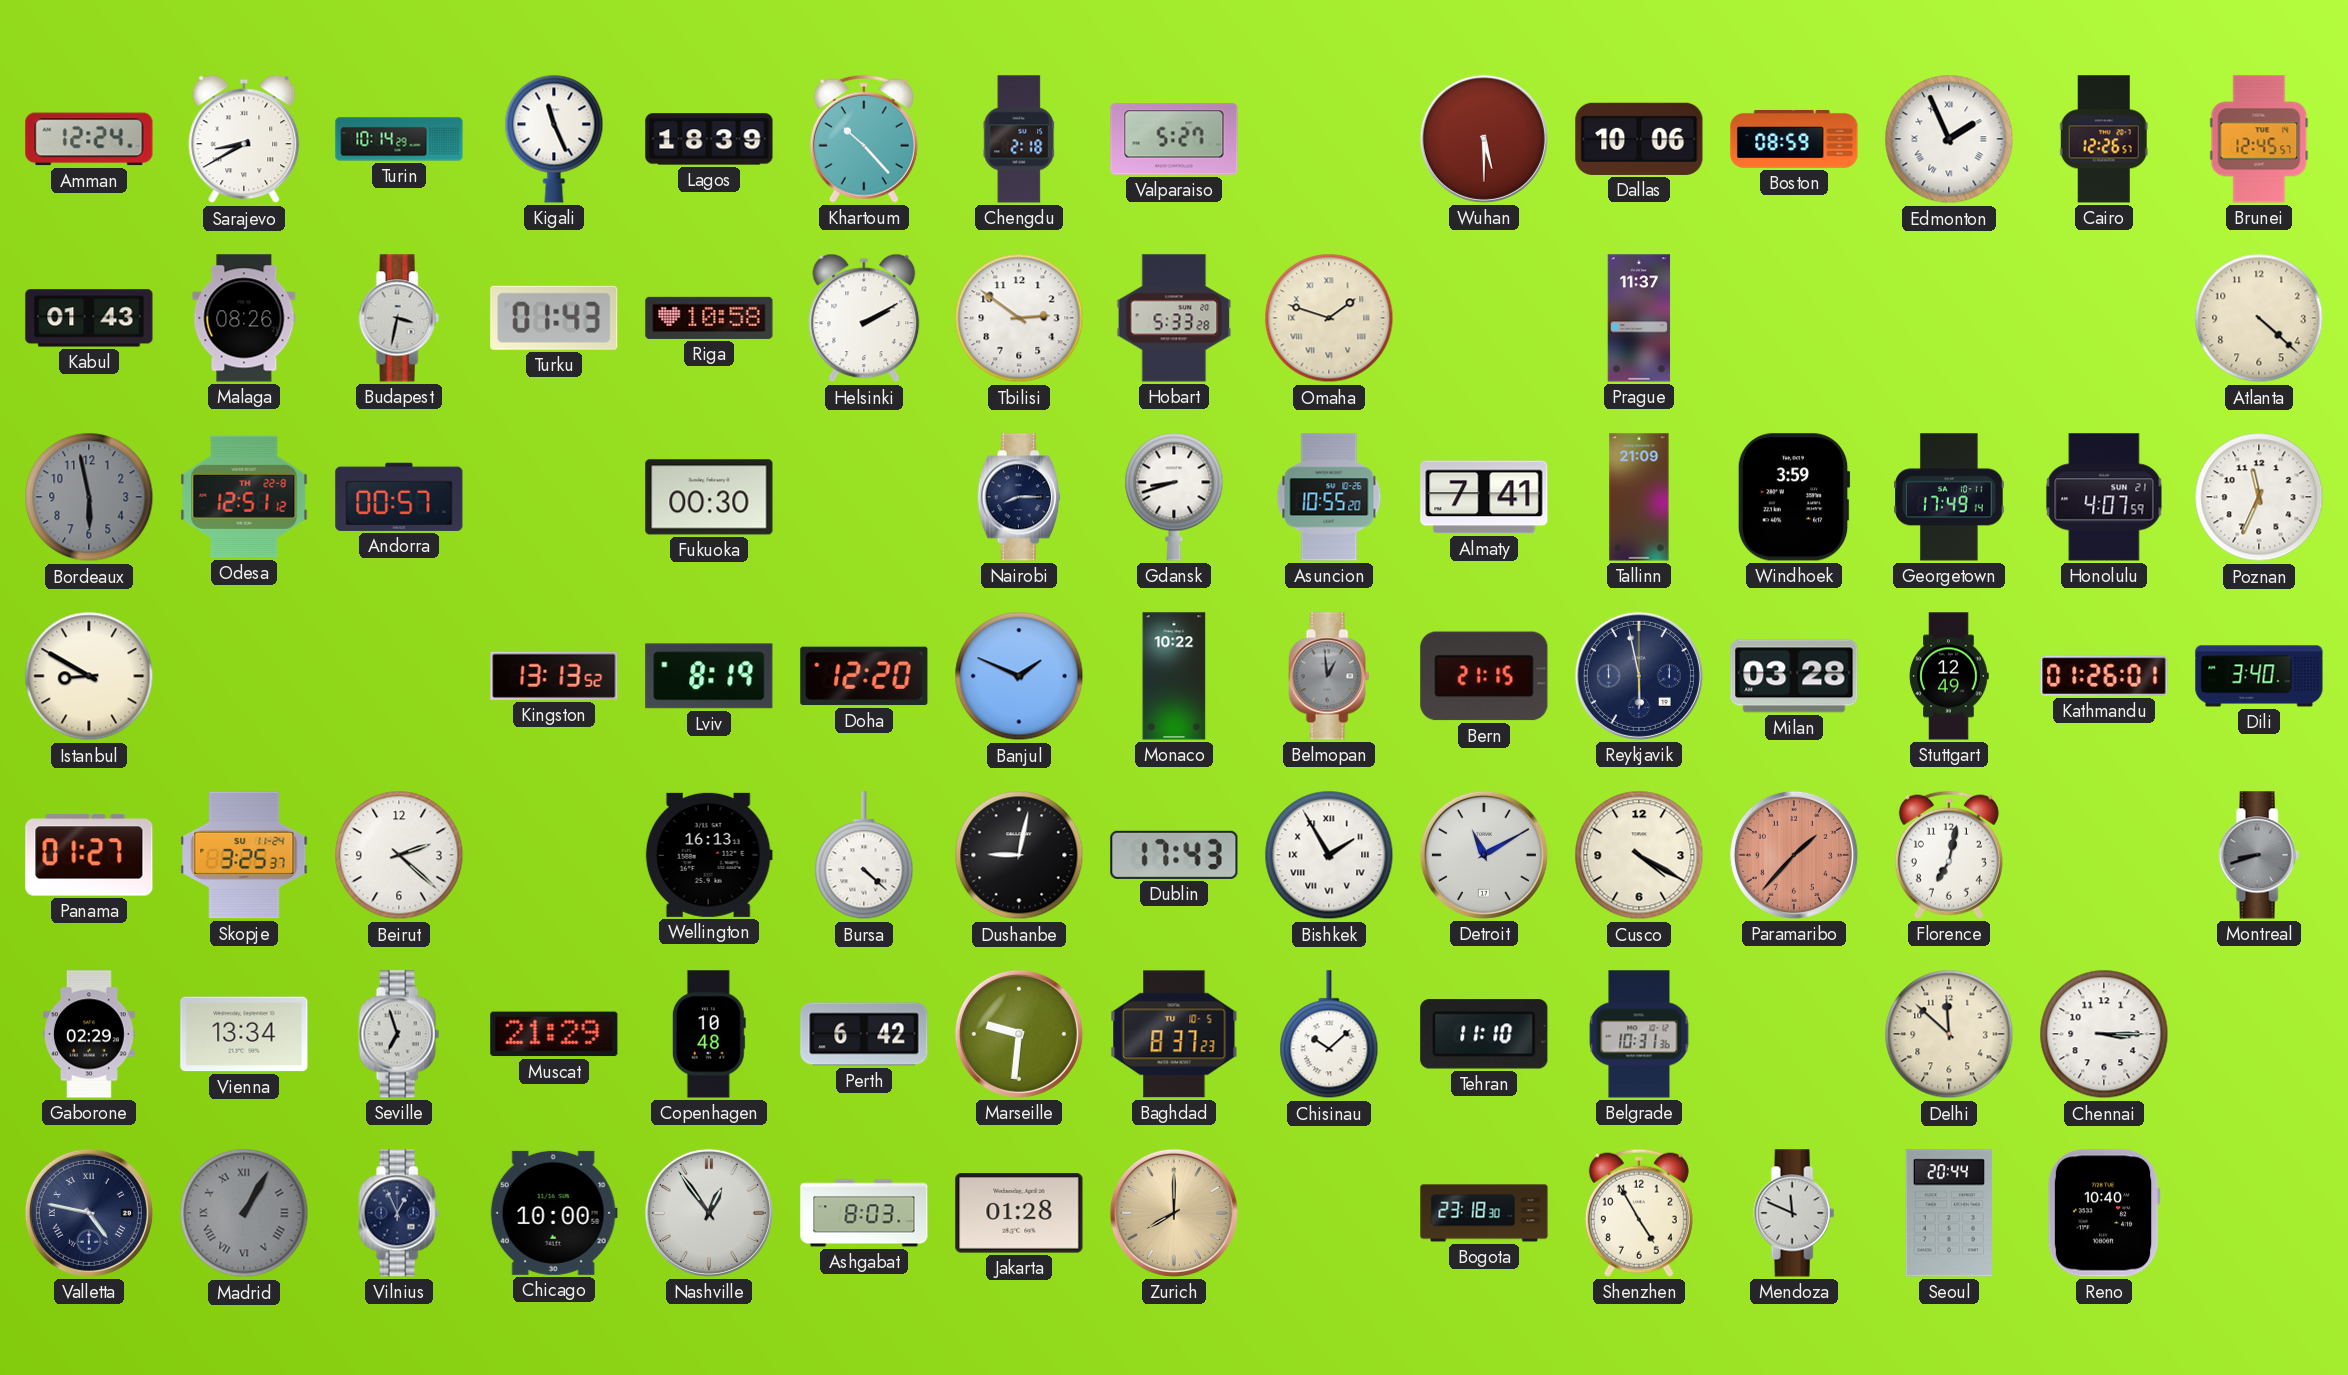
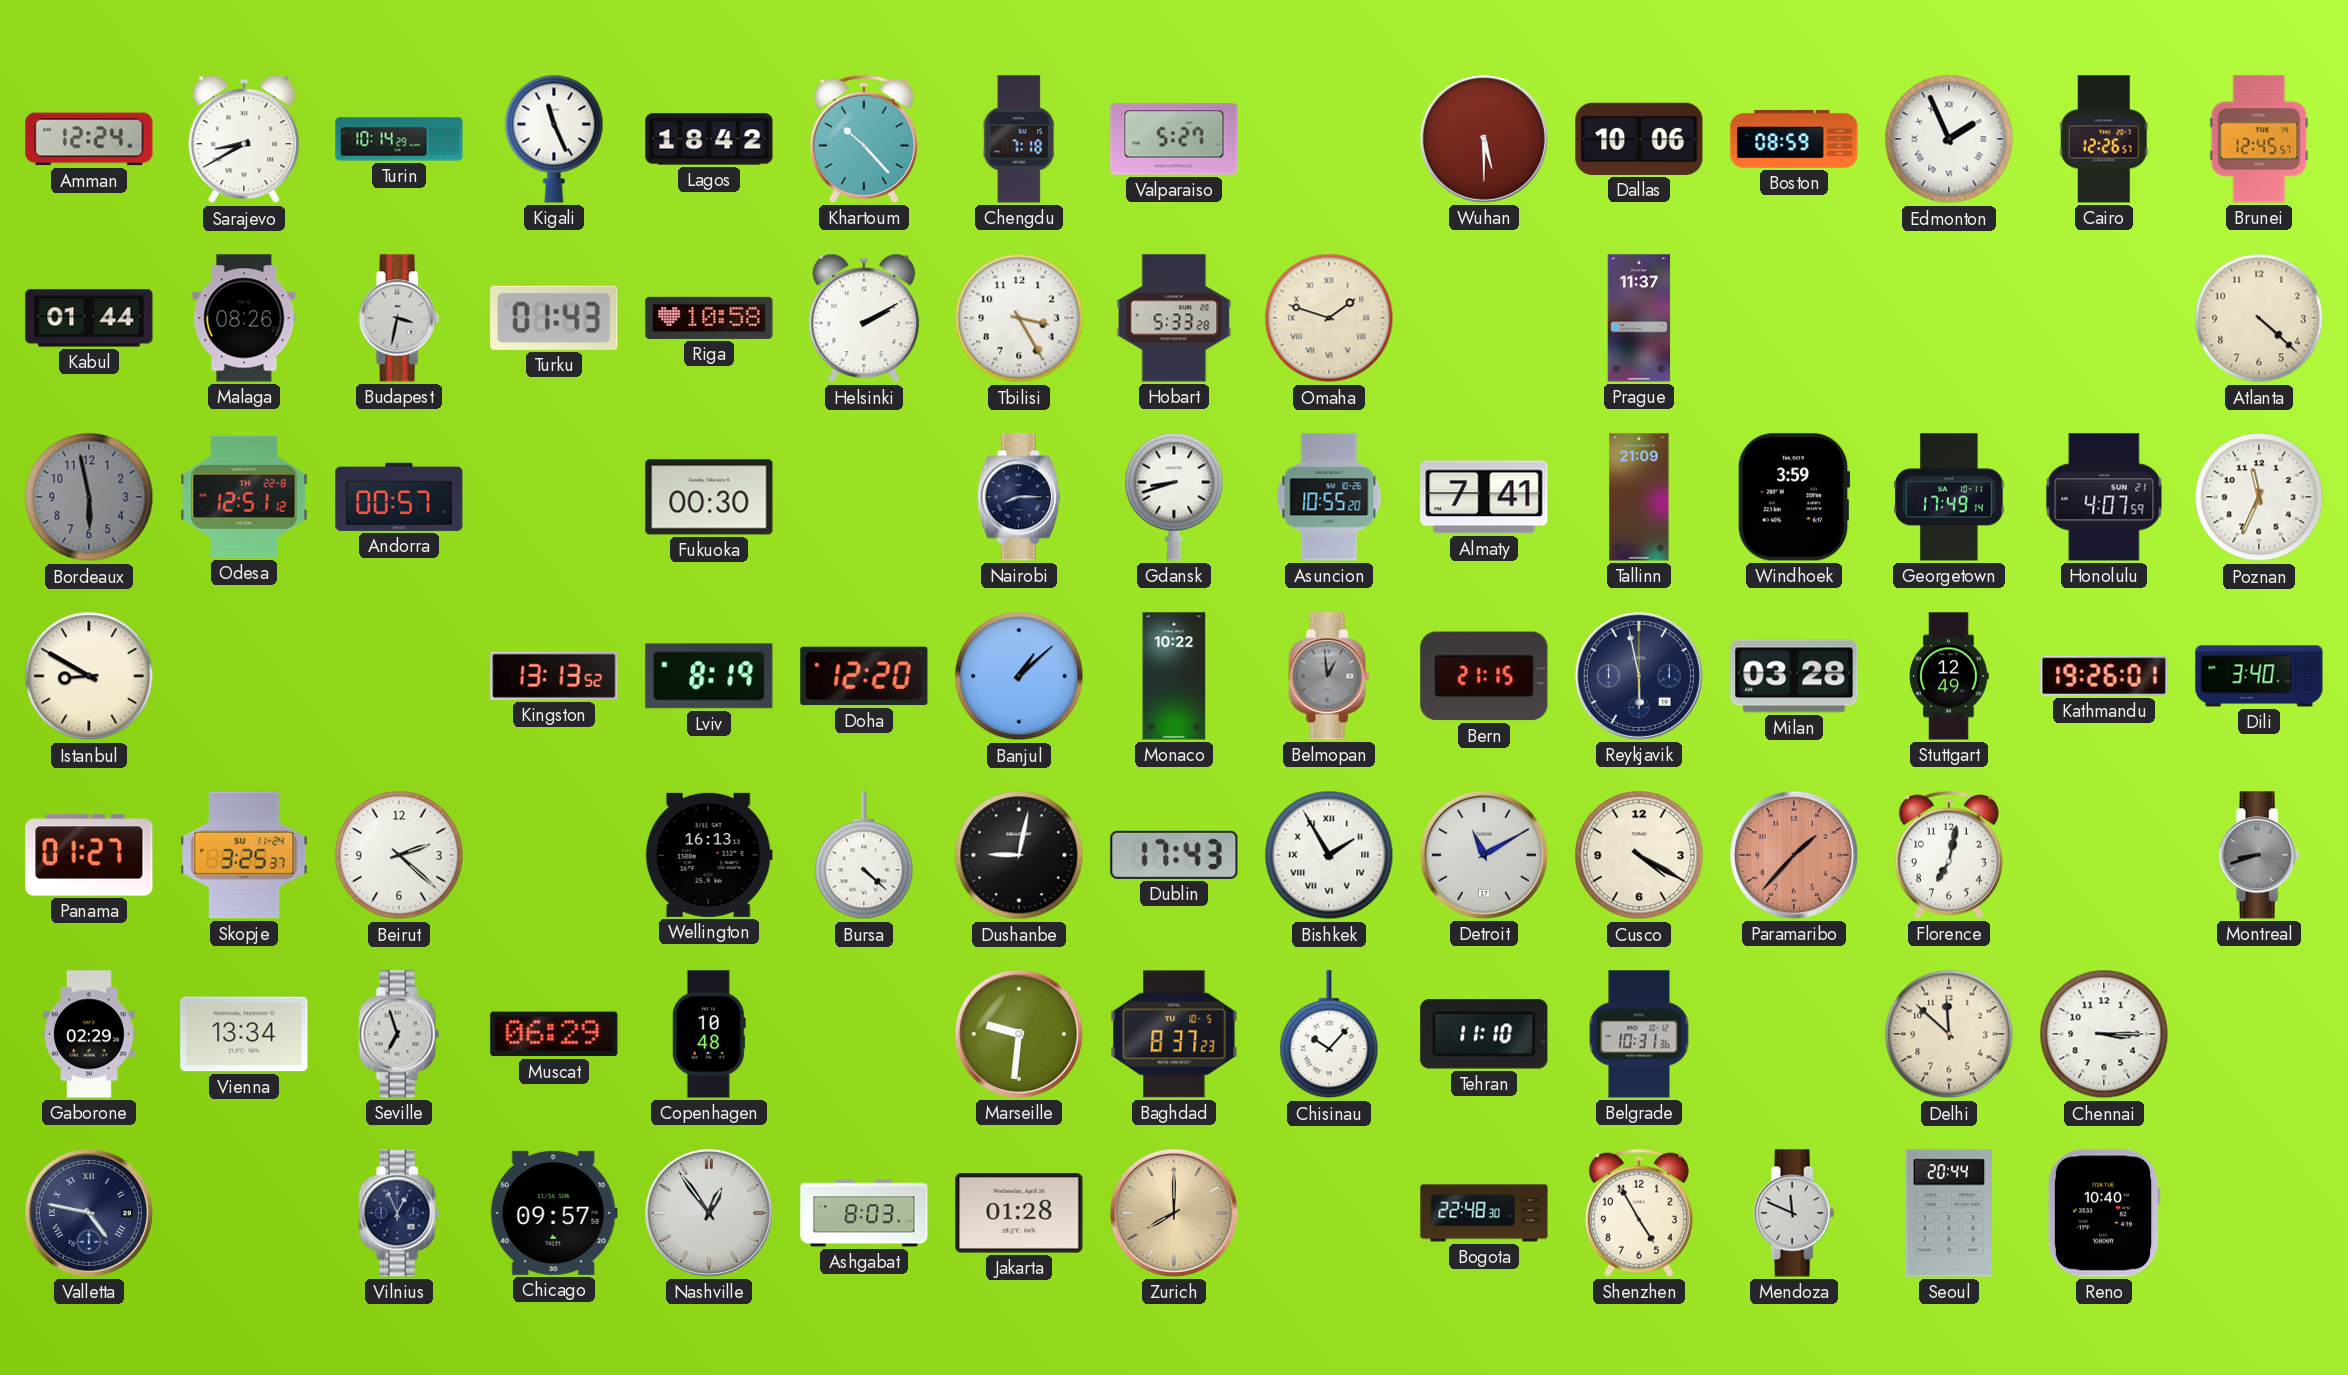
Lagos: 18:39 -> 18:42 (709, 139)
Chengdu: 2:18 -> 7:18 (1019, 139)
Kabul: 01:43 -> 01:44 (89, 318)
Tbilisi: 2:51 -> 3:25 (1019, 318)
Banjul: 1:49 -> 1:08 (1019, 676)
Kathmandu: 01:26 -> 19:26 (2104, 676)
Muscat: 21:29 -> 06:29 (554, 1034)
Perth: 6:42 -> none (864, 1034)
Chisinau: 10:08 -> 10:07 (1329, 1035)
Madrid: 1:05 -> none (244, 1213)
Chicago: 10:00 -> 09:57 (554, 1213)
Bogota: 23:18 -> 22:48 (1484, 1213)
